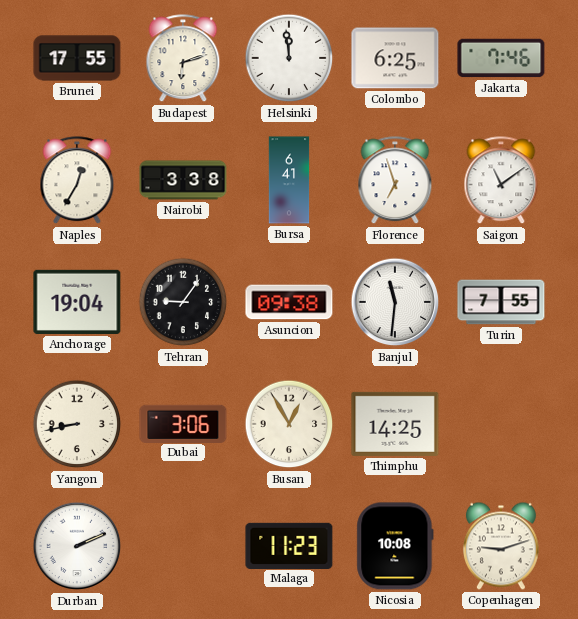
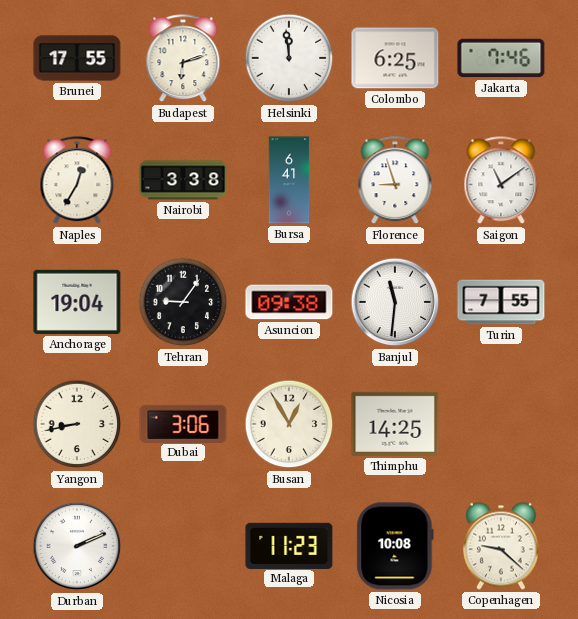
Florence: 6:57 -> 8:57 (395, 181)
Copenhagen: 9:12 -> 9:22 (501, 546)
